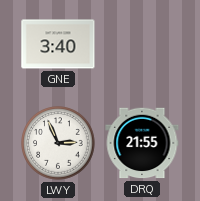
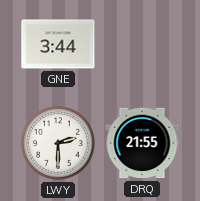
GNE: 3:40 -> 3:44 (58, 44)
LWY: 2:56 -> 2:30 (58, 143)
